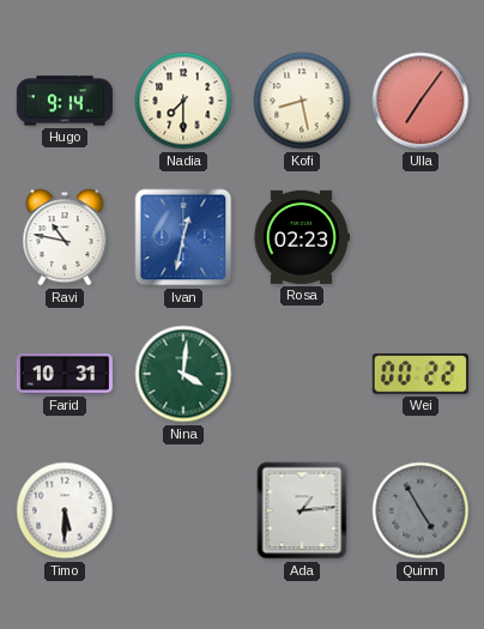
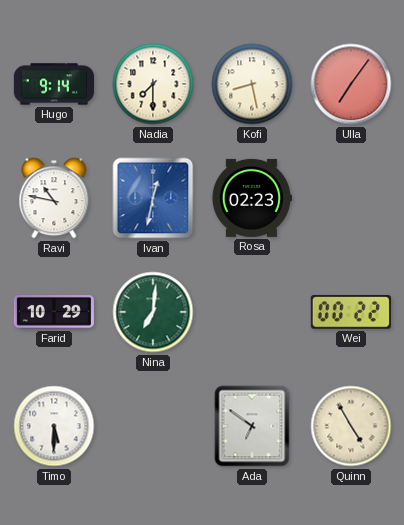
Farid: 10:31 -> 10:29 (53, 312)
Nina: 4:01 -> 7:01 (153, 312)
Ada: 1:14 -> 6:51 (252, 426)
Quinn dial: grey -> cream (351, 426)
